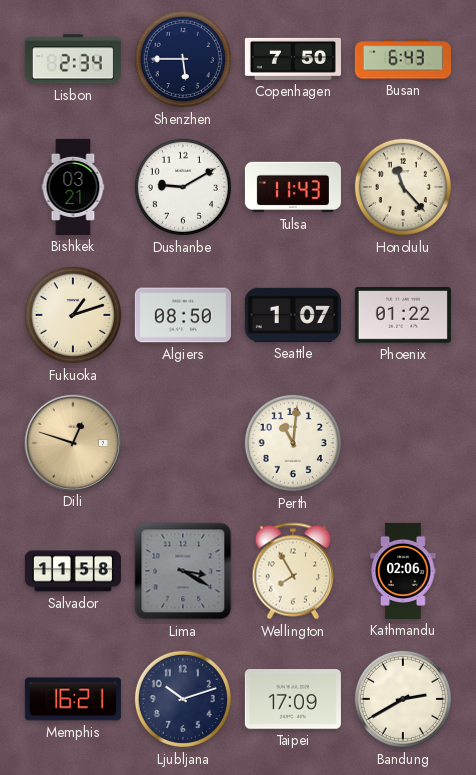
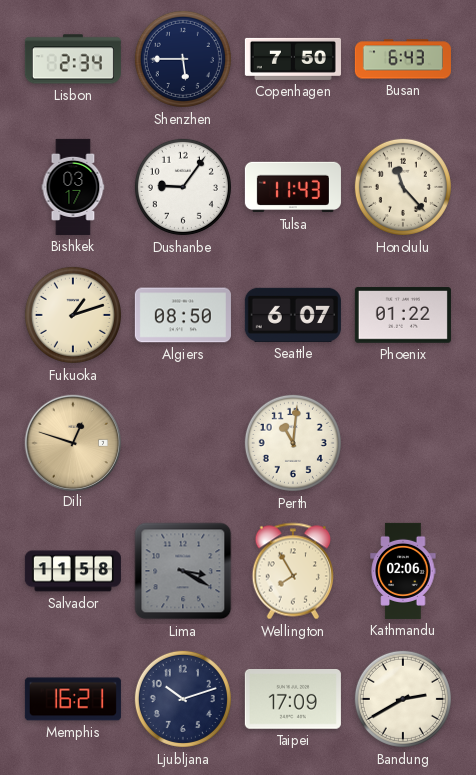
Bishkek: 03:21 -> 03:17 (73, 187)
Dushanbe: 9:10 -> 9:06 (183, 187)
Seattle: 1:07 -> 6:07 (293, 315)
